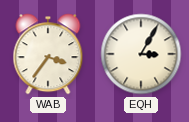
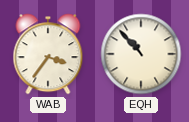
EQH: 3:05 -> 10:53 (141, 54)
